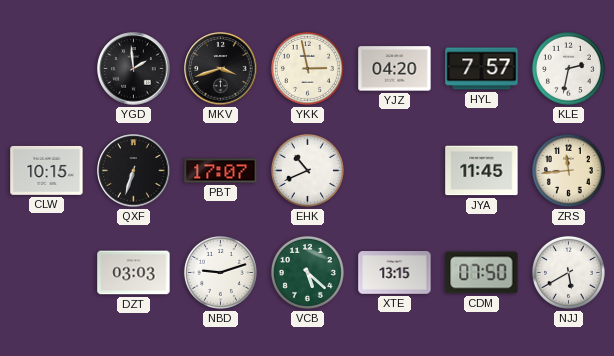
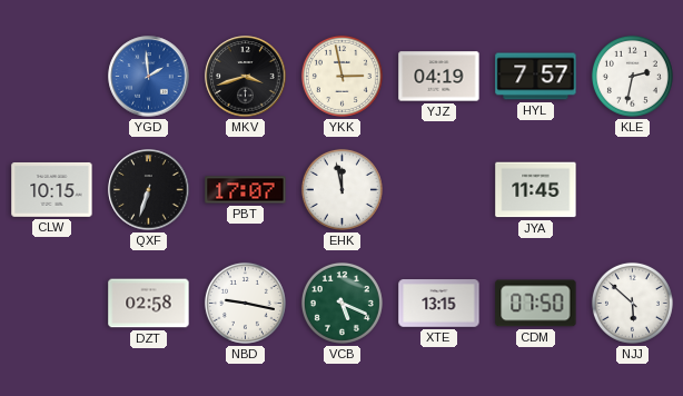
YGD dial: black -> blue (149, 77)
YJZ: 04:20 -> 04:19 (439, 77)
EHK: 10:41 -> 11:58 (341, 189)
ZRS: 11:44 -> none (568, 170)
DZT: 03:03 -> 02:58 (149, 304)
NBD: 9:12 -> 9:17 (245, 303)
VCB: 5:22 -> 5:19 (341, 303)
NJJ: 5:40 -> 5:52 (632, 303)
